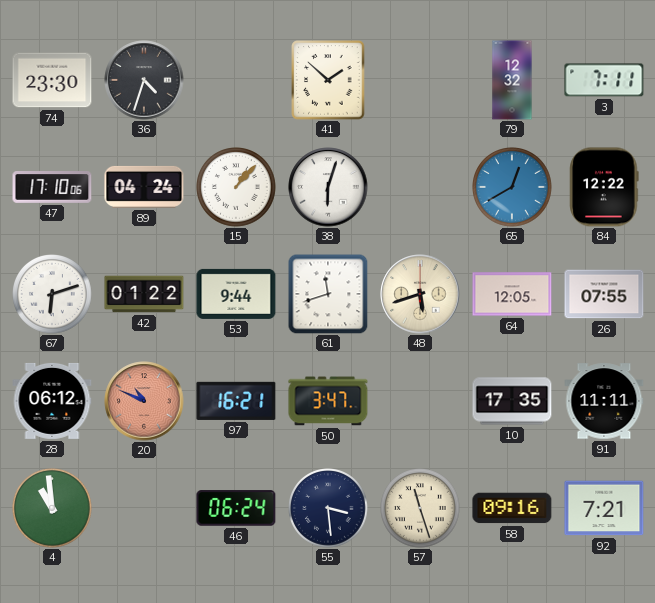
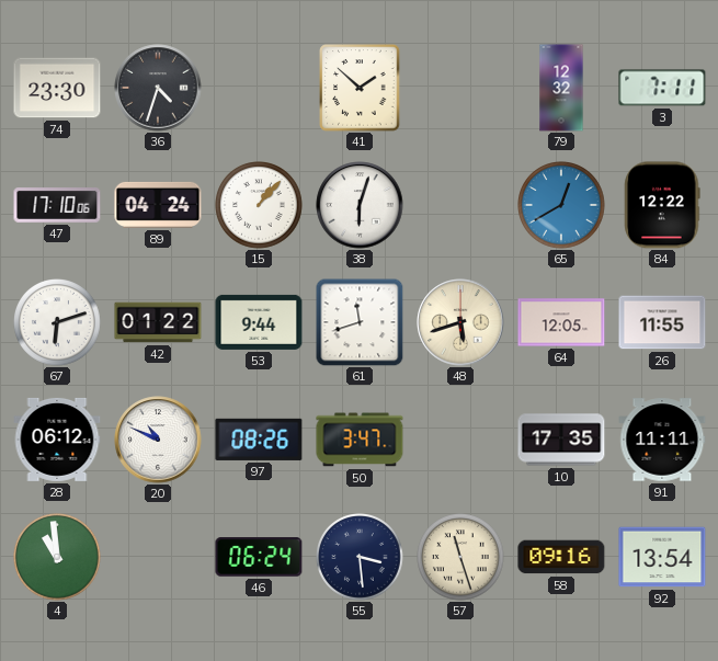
26: 07:55 -> 11:55 (662, 322)
20 dial: salmon -> white (158, 440)
97: 16:21 -> 08:26 (259, 440)
92: 7:21 -> 13:54 (662, 557)
